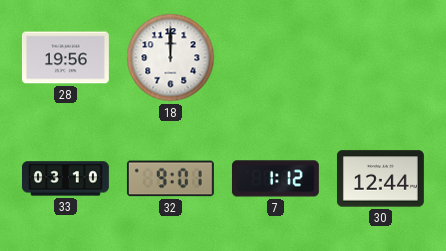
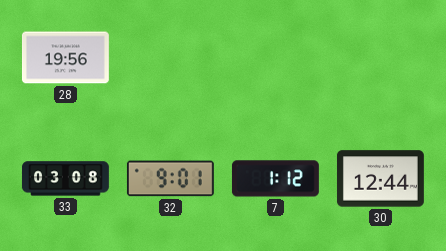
18: 12:00 -> none (171, 58)
33: 03:10 -> 03:08 (65, 179)
